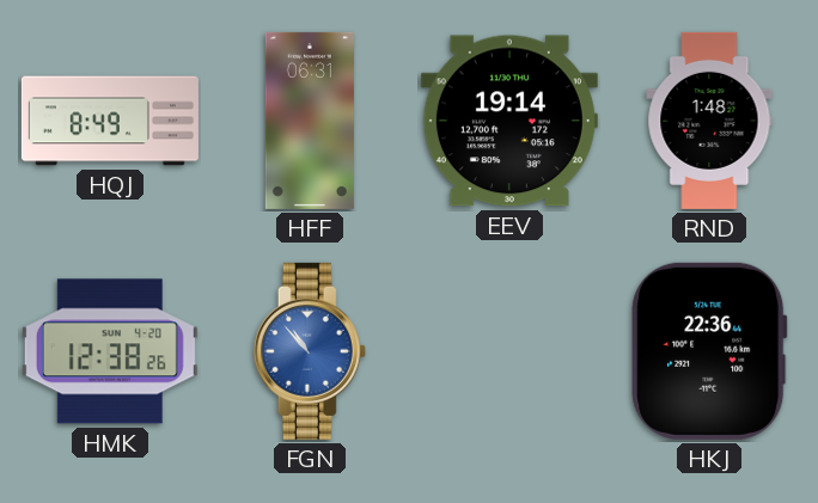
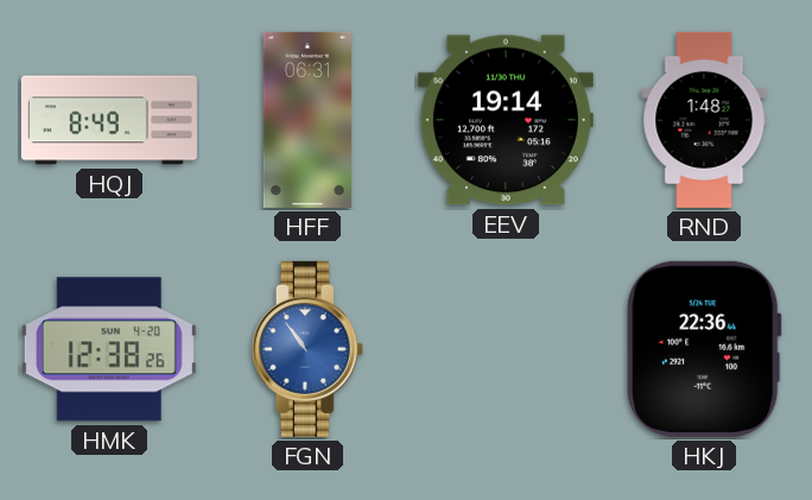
FGN: 10:53 -> 10:54 (307, 349)
